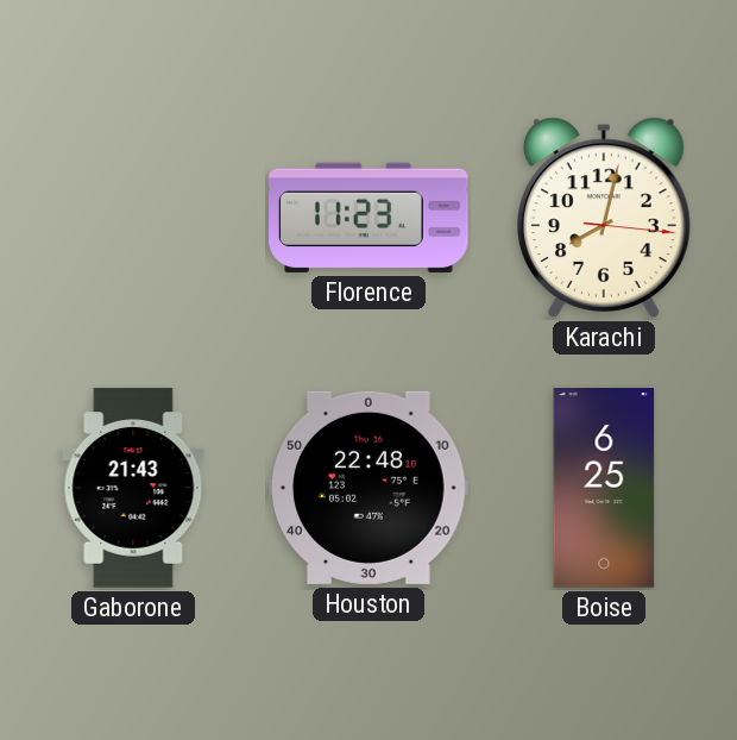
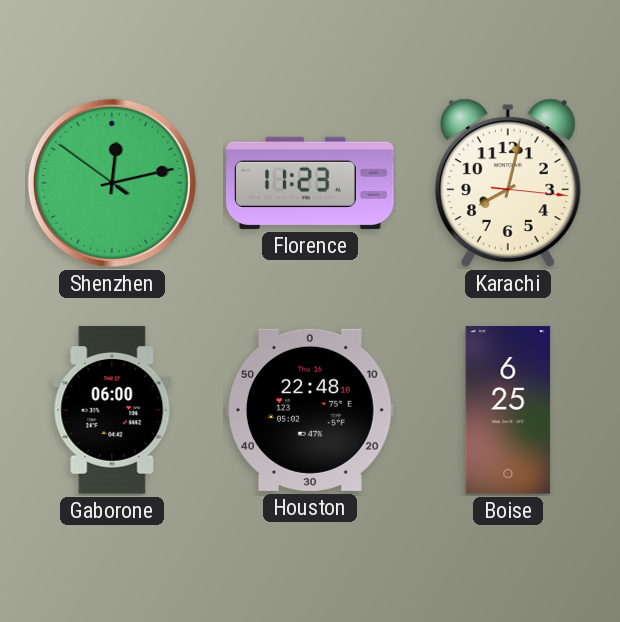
Shenzhen: none -> 12:12 (112, 183)
Gaborone: 21:43 -> 06:00 (112, 410)
